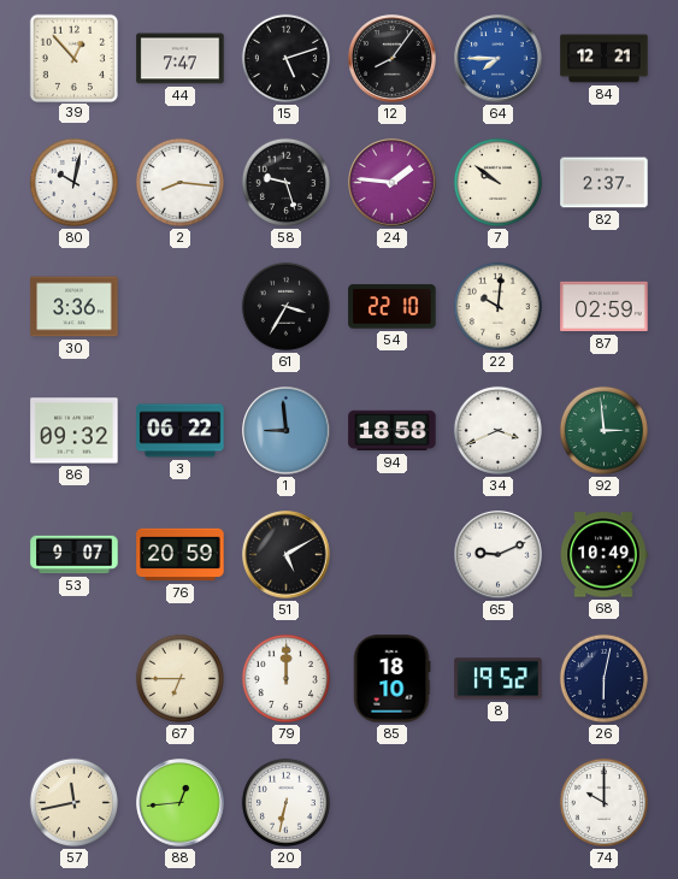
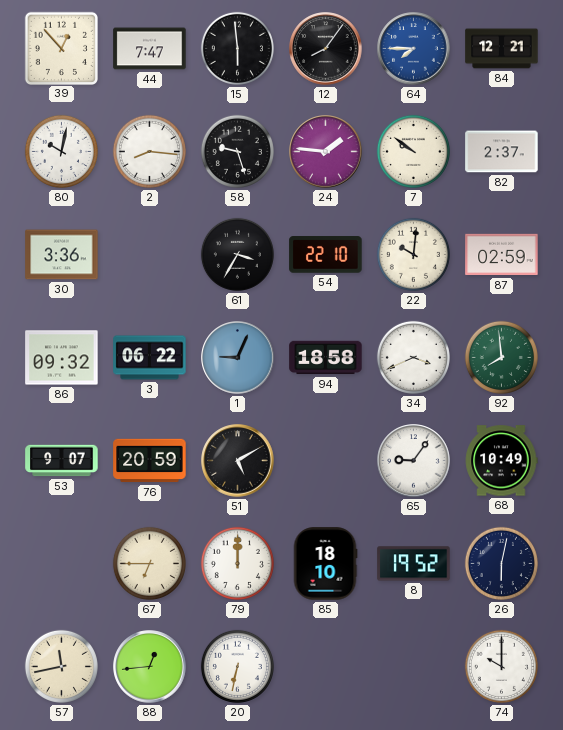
15: 5:12 -> 5:59 (237, 48)
1: 8:59 -> 9:04 (238, 358)
92: 2:59 -> 7:59 (501, 357)
65: 9:11 -> 9:06 (414, 461)
